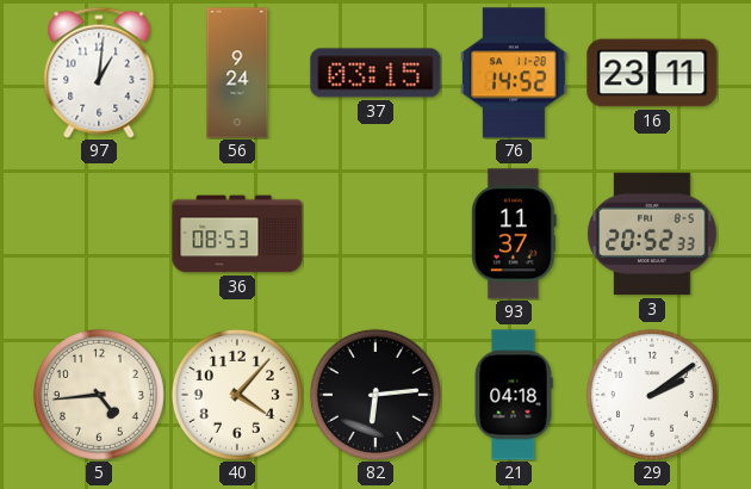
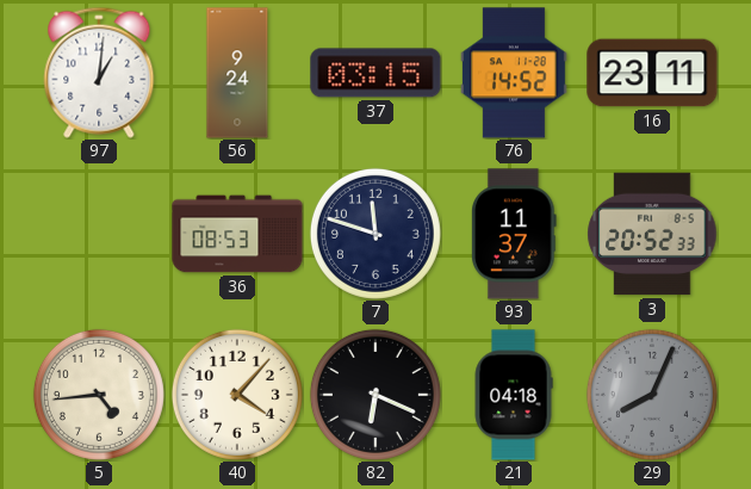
7: none -> 11:48 (375, 234)
82: 6:14 -> 6:19 (375, 395)
29: 2:09 -> 8:04 (652, 395)
29 dial: white -> grey (652, 395)
